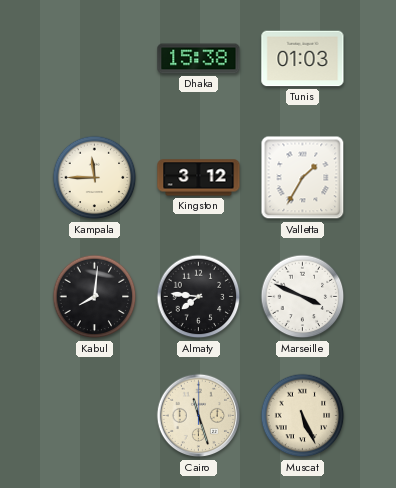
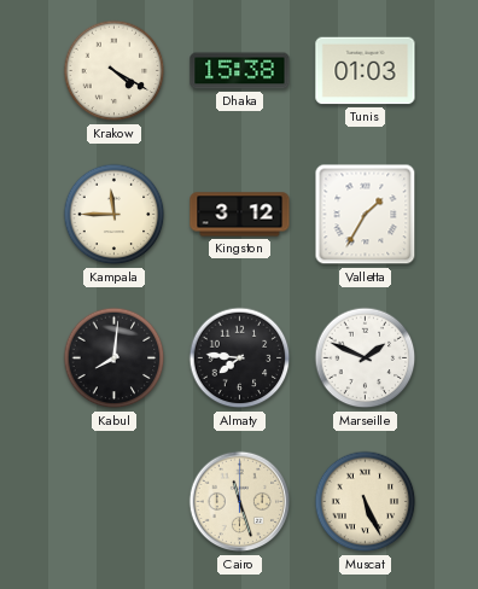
Krakow: none -> 4:20 (115, 71)
Marseille: 3:49 -> 1:49 (366, 358)
